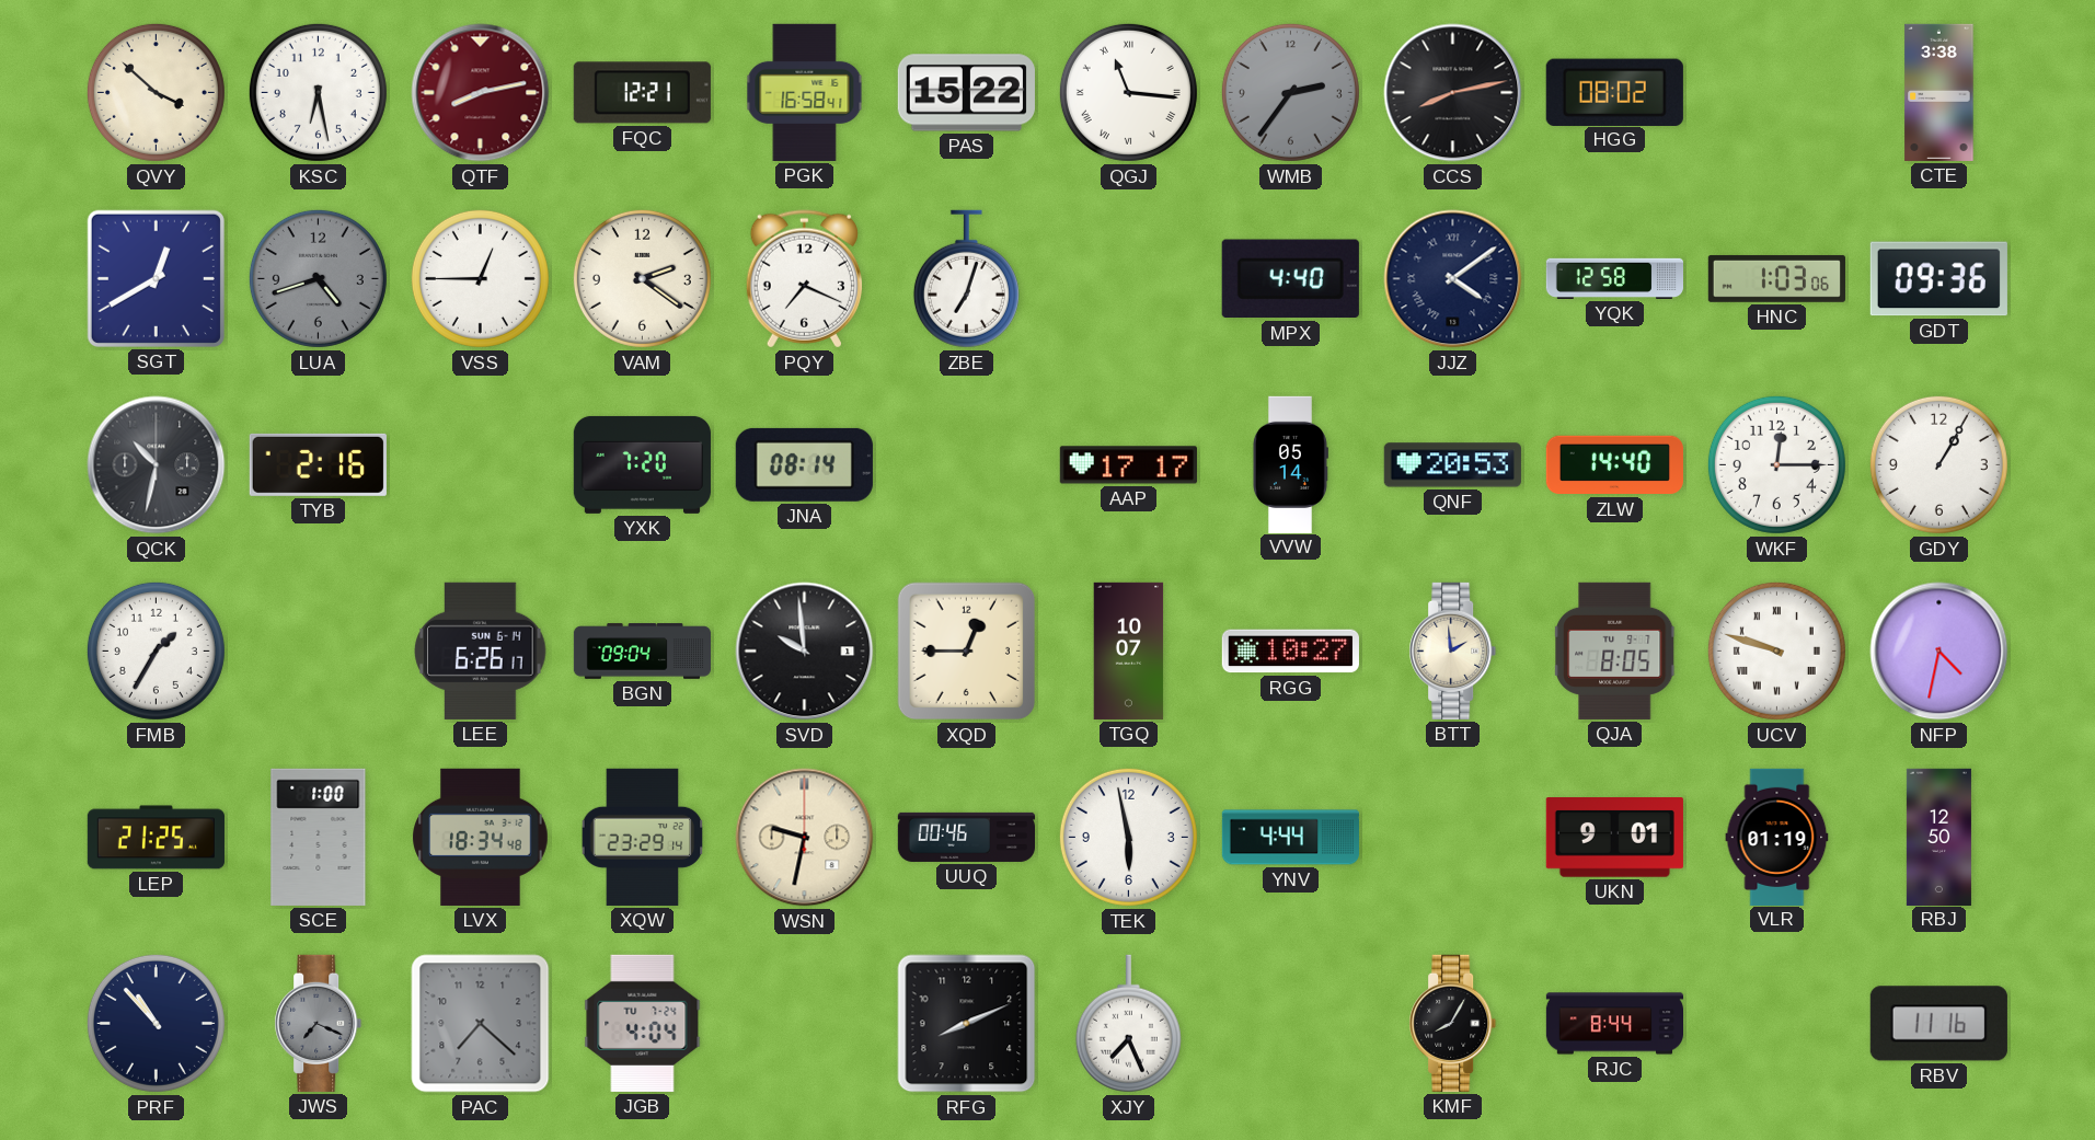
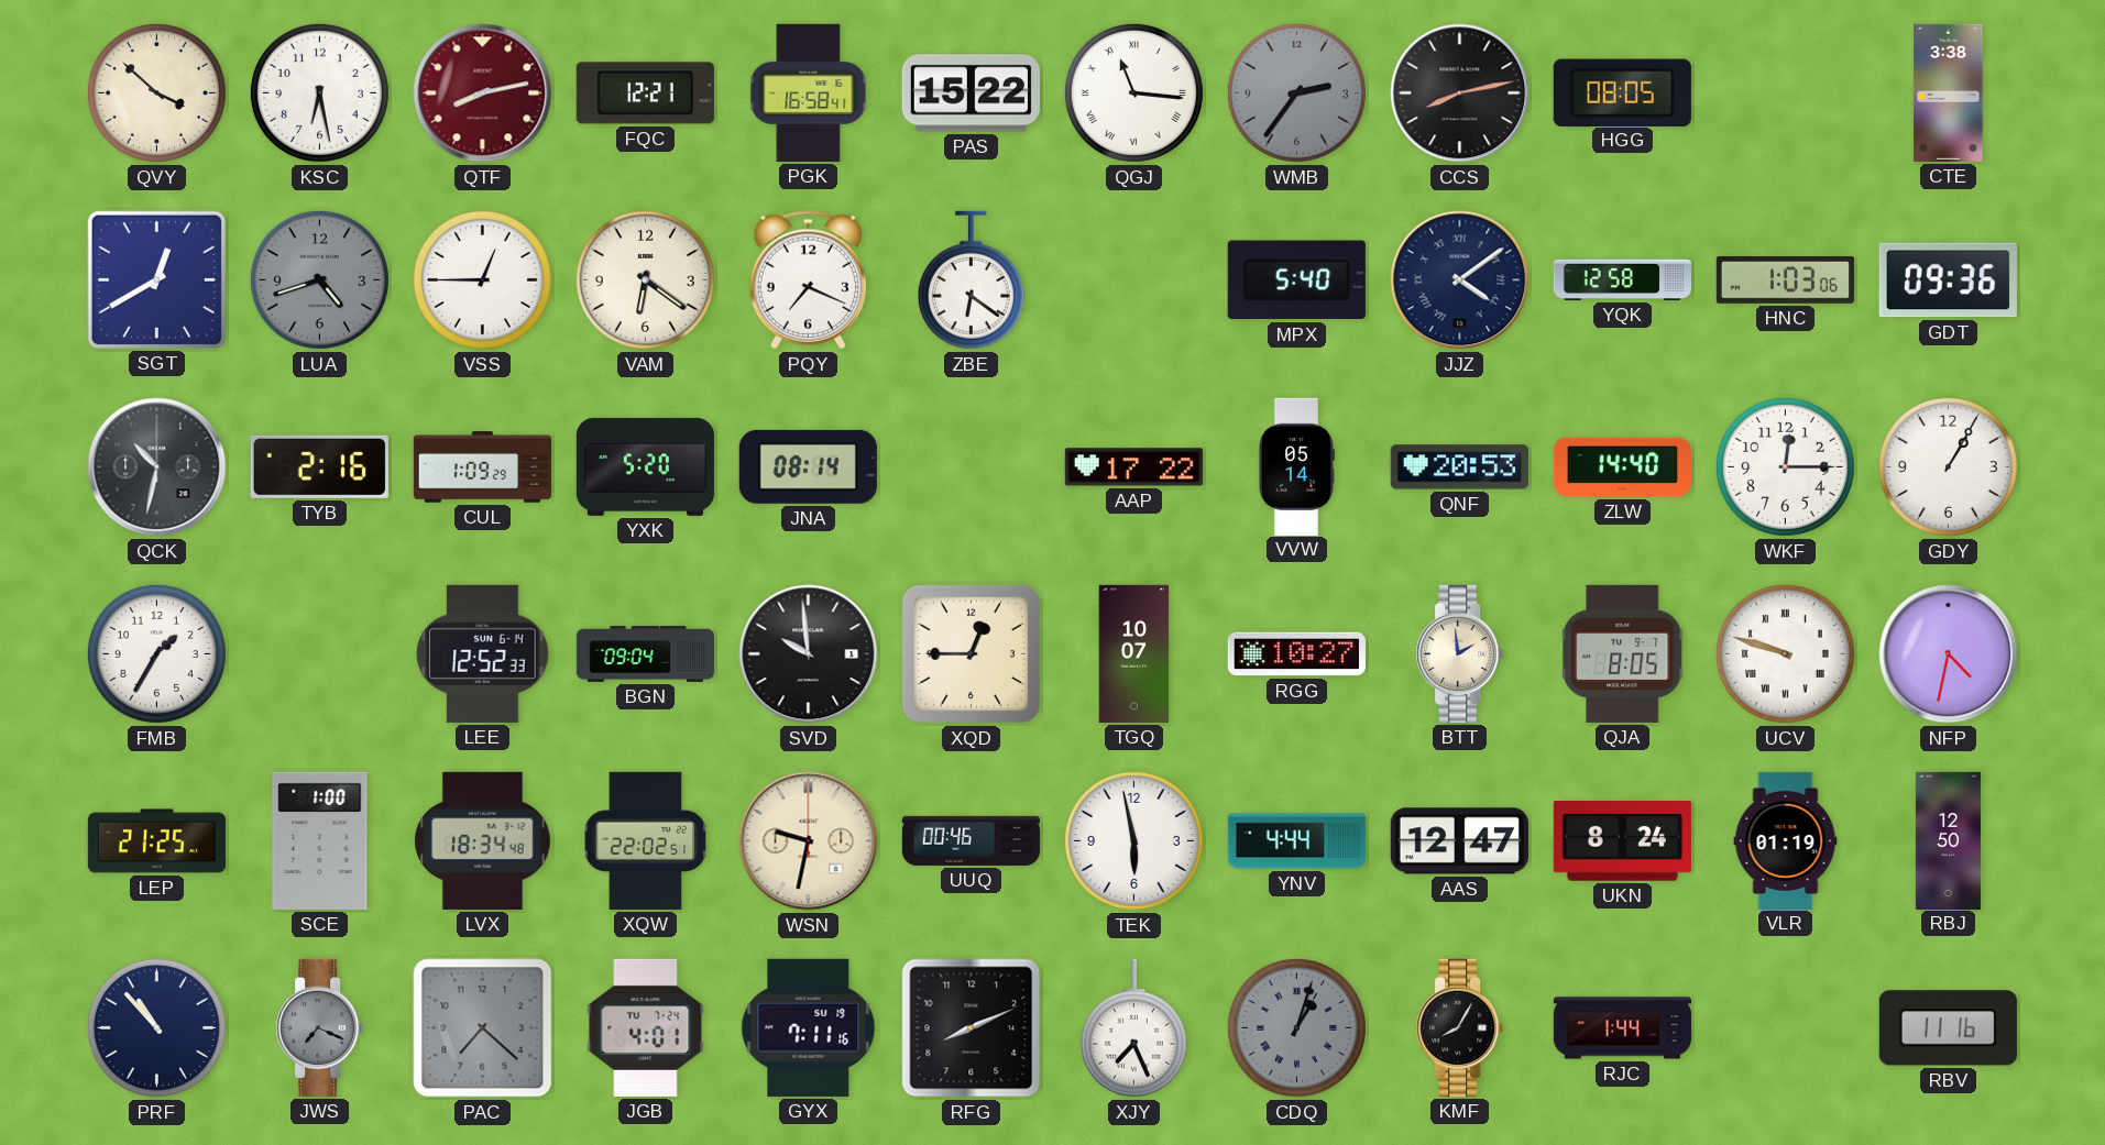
HGG: 08:02 -> 08:05 (1622, 92)
VAM: 2:21 -> 6:21 (645, 279)
ZBE: 7:03 -> 6:21 (971, 280)
MPX: 4:40 -> 5:40 (1296, 280)
CUL: none -> 1:09 (482, 467)
YXK: 7:20 -> 5:20 (645, 466)
AAP: 17:17 -> 17:22 (1133, 467)
LEE: 6:26 -> 12:52 (483, 653)
XQW: 23:29 -> 22:02 (646, 840)
AAS: none -> 12:47 (1459, 841)
UKN: 9:01 -> 8:24 (1622, 841)
JGB: 4:04 -> 4:01 (646, 1027)
GYX: none -> 7:11 (809, 1027)
CDQ: none -> 1:03 (1296, 1027)
RJC: 8:44 -> 1:44 (1622, 1028)
